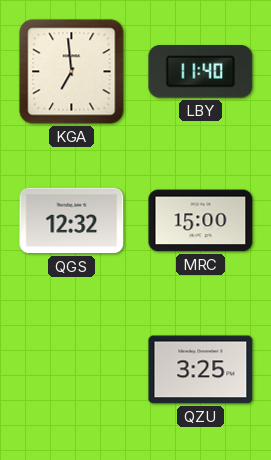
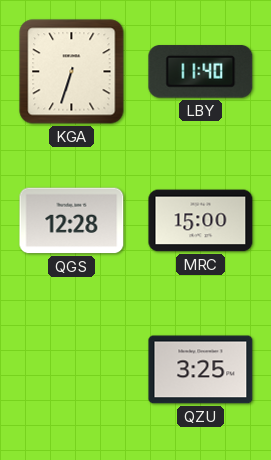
KGA: 6:59 -> 6:33 (72, 72)
QGS: 12:32 -> 12:28 (72, 221)
